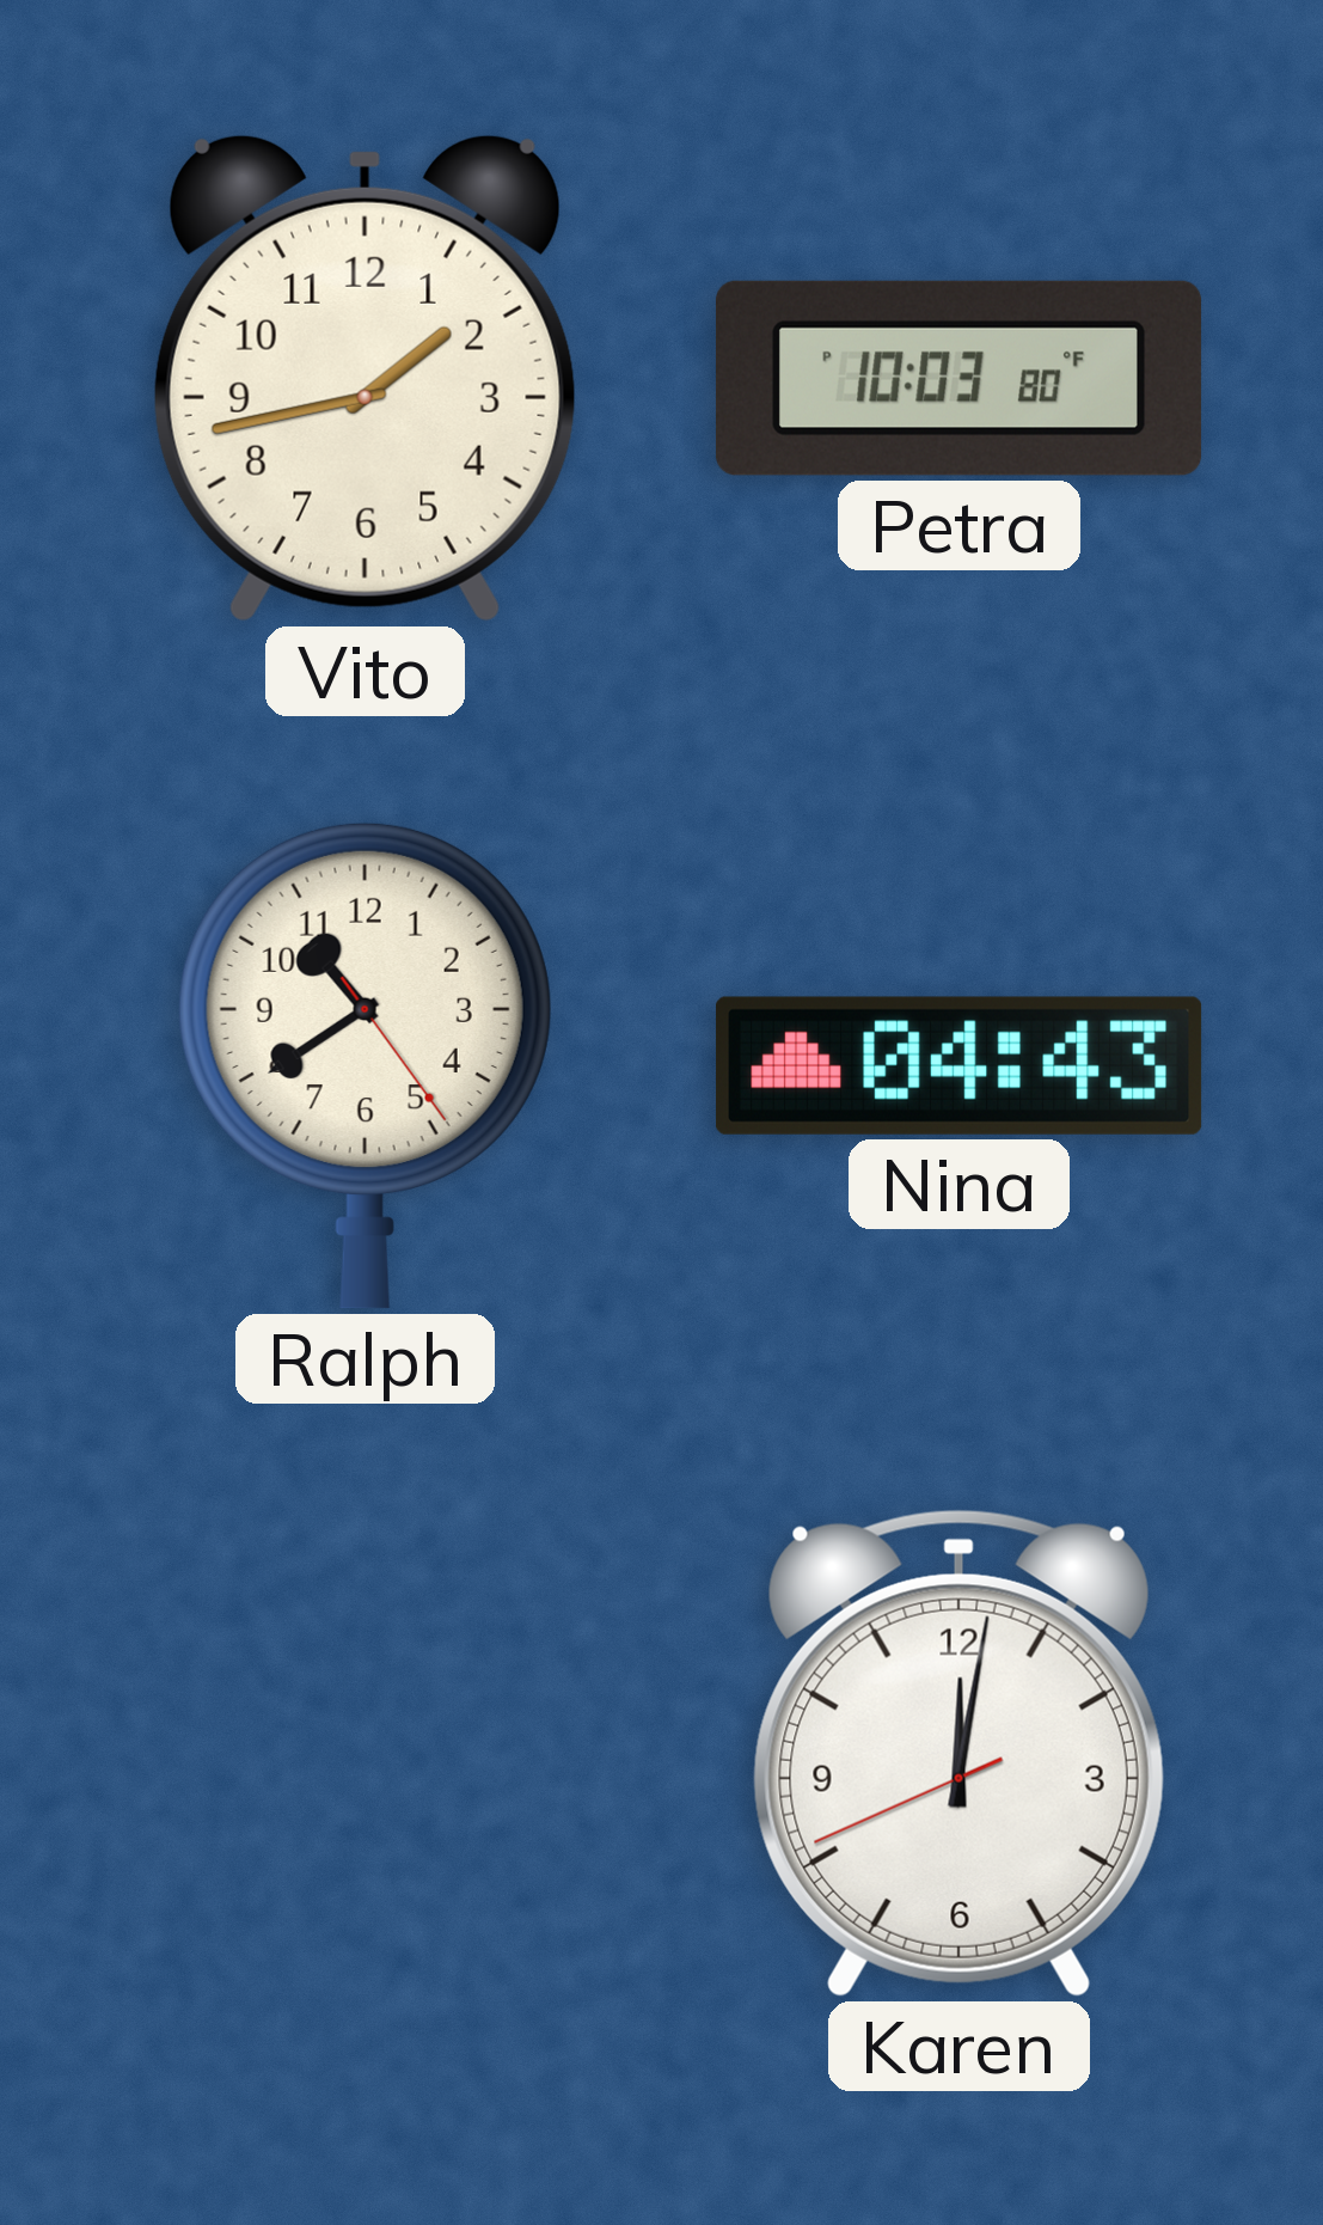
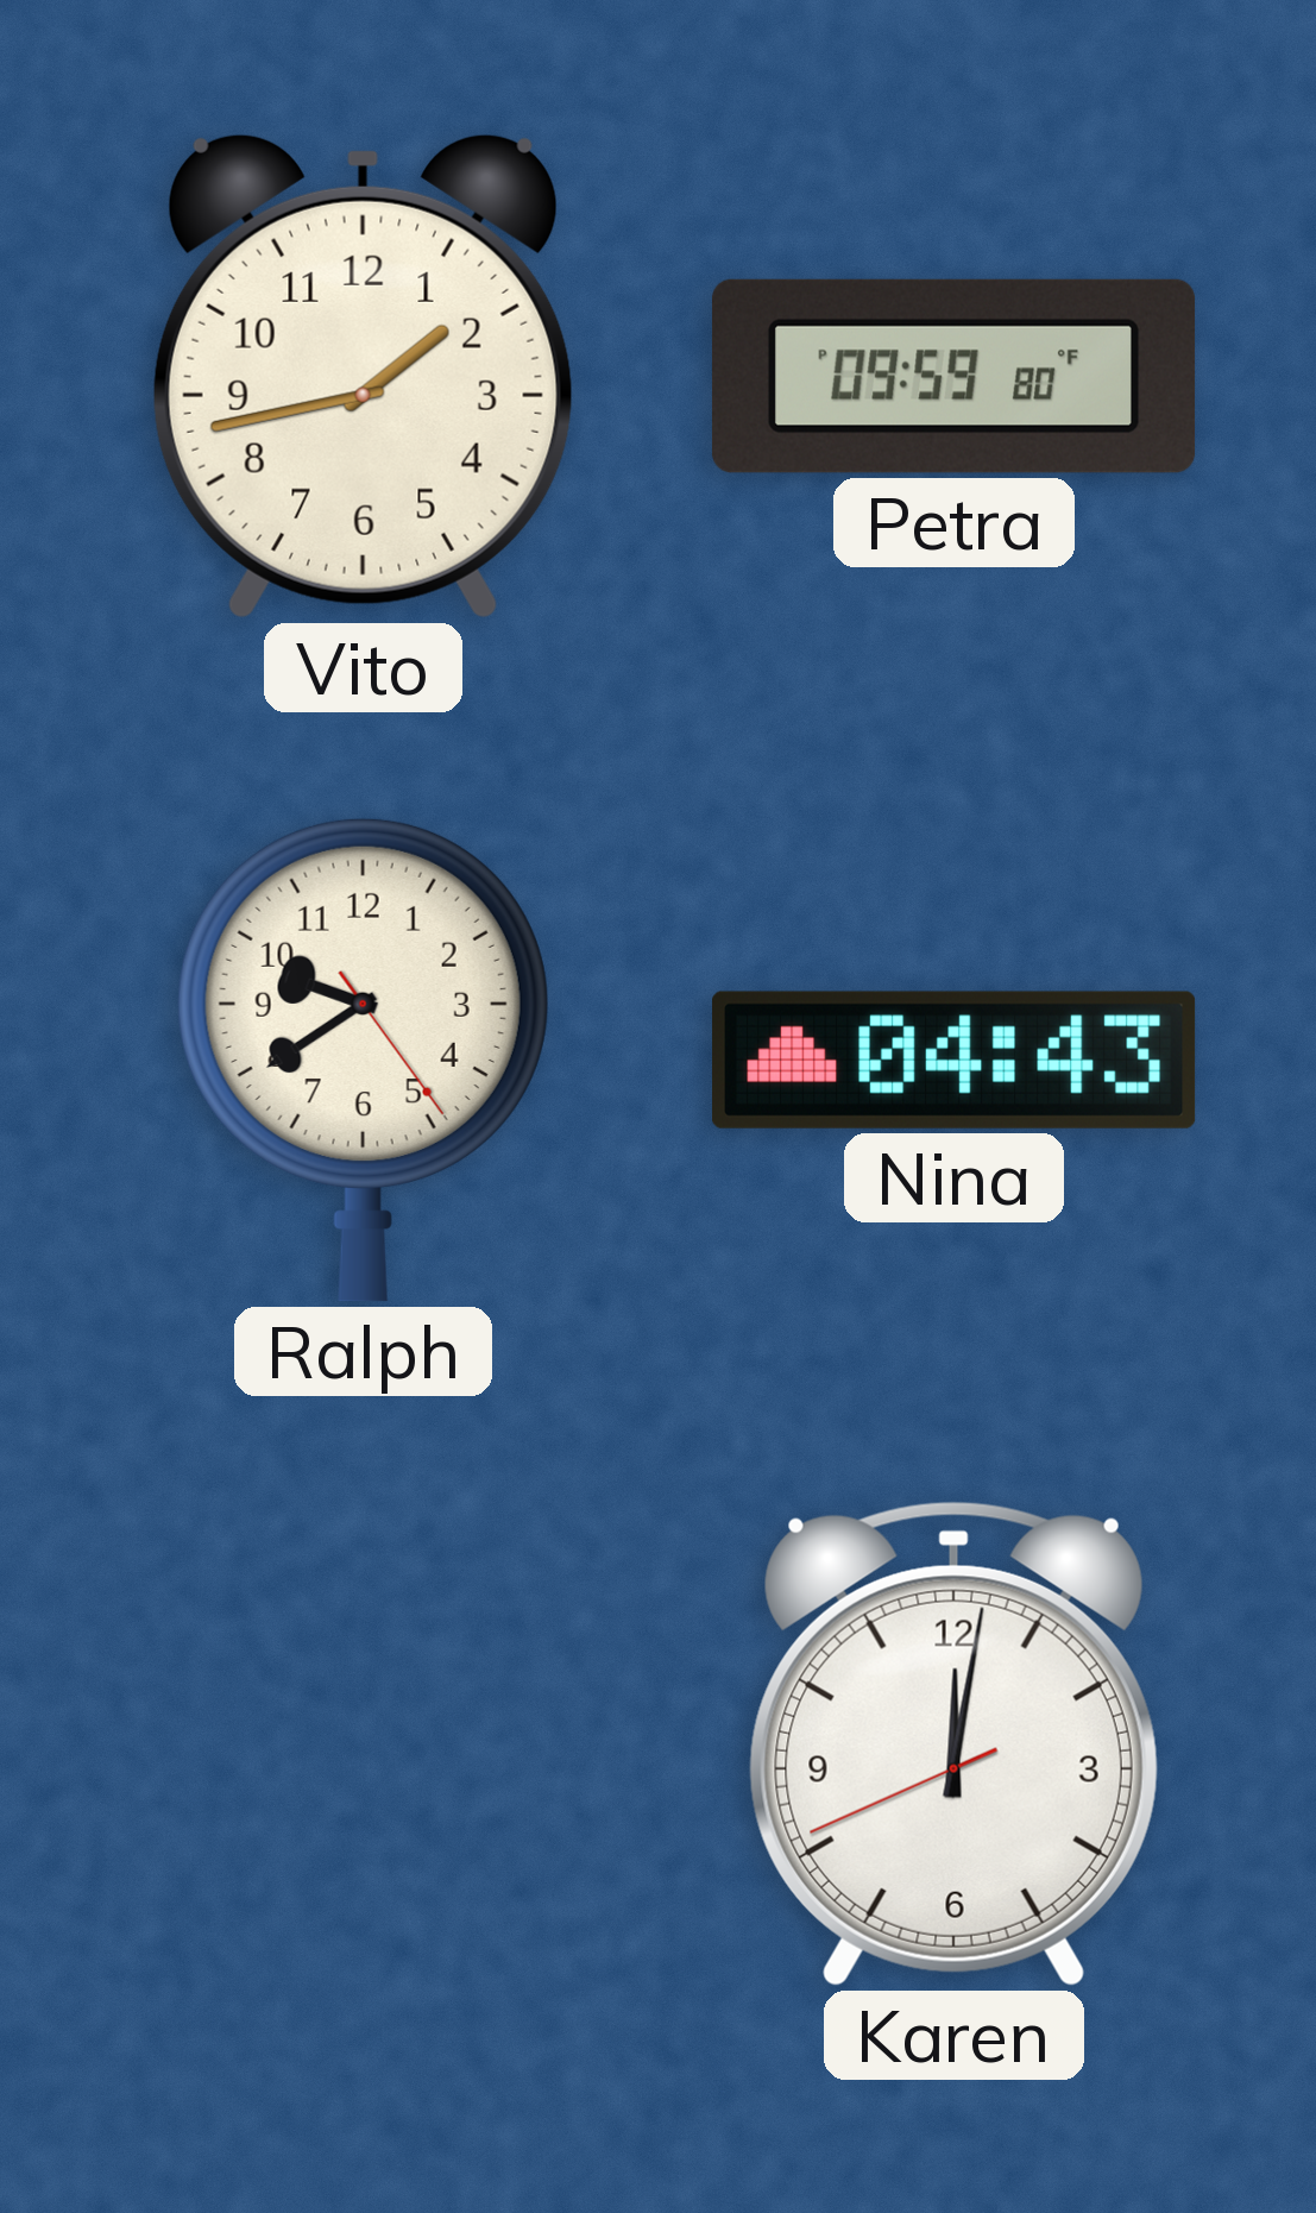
Petra: 10:03 -> 09:59 (953, 376)
Ralph: 10:39 -> 9:39 (363, 1060)
